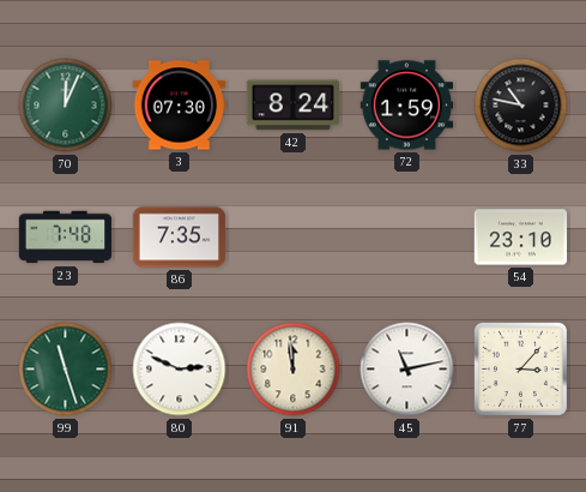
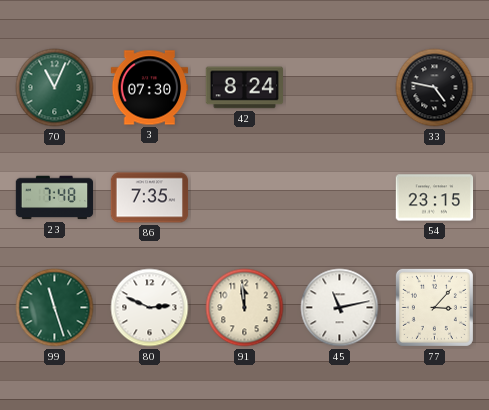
70: 12:04 -> 11:04 (55, 88)
72: 1:59 -> none (407, 106)
33: 10:47 -> 4:47 (435, 88)
54: 23:10 -> 23:15 (435, 198)
